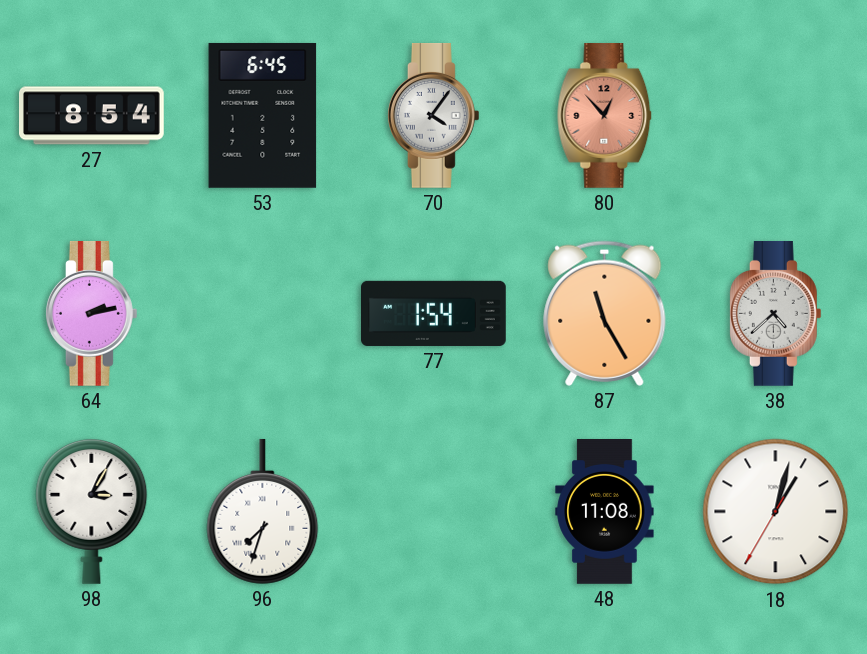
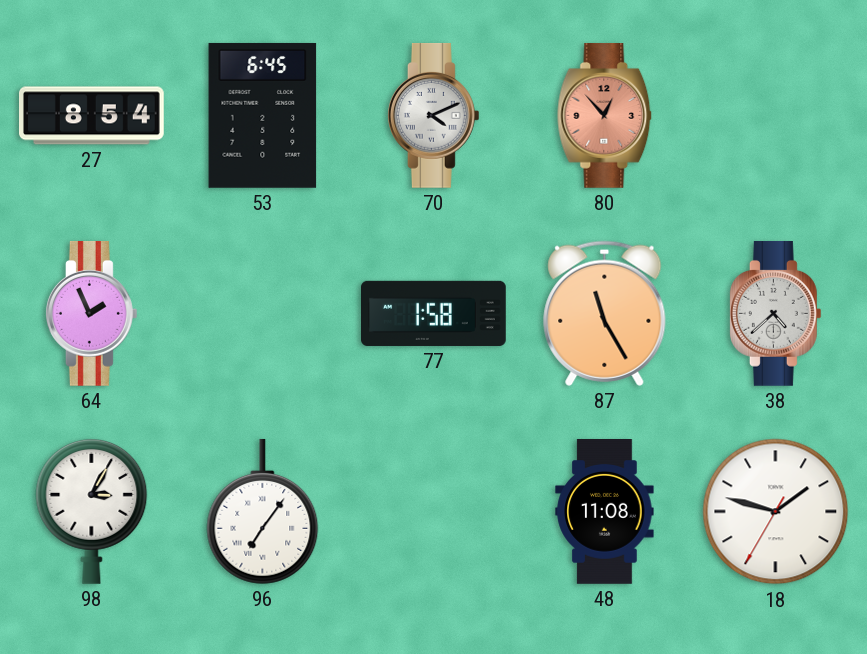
70: 4:06 -> 4:11 (433, 116)
64: 2:13 -> 1:56 (91, 314)
77: 1:54 -> 1:58 (434, 313)
96: 7:33 -> 7:06 (263, 511)
18: 1:02 -> 1:47 (776, 512)
